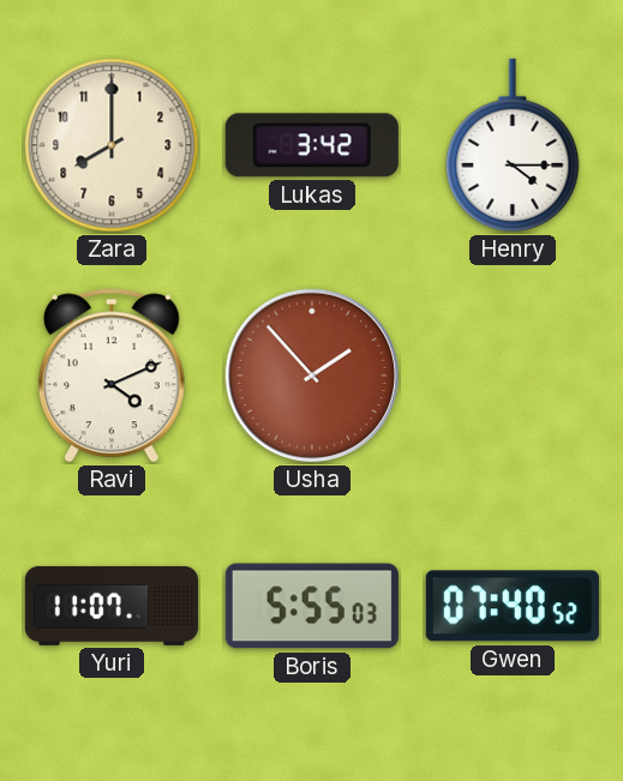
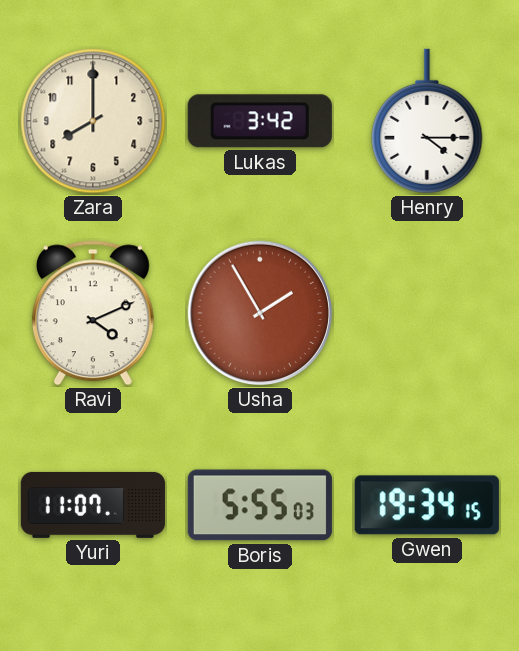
Usha: 1:53 -> 1:55 (260, 313)
Gwen: 07:40 -> 19:34 (427, 505)
